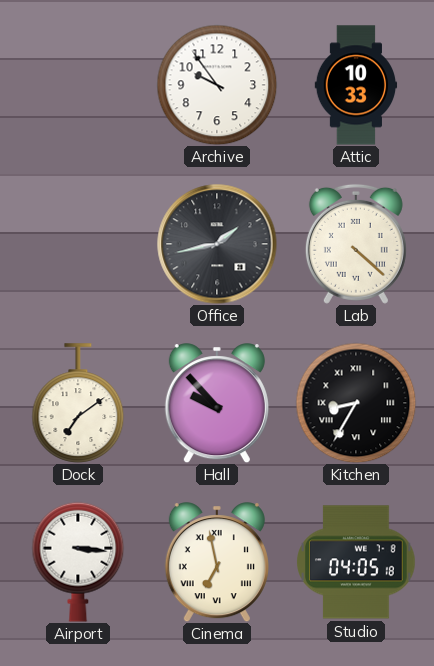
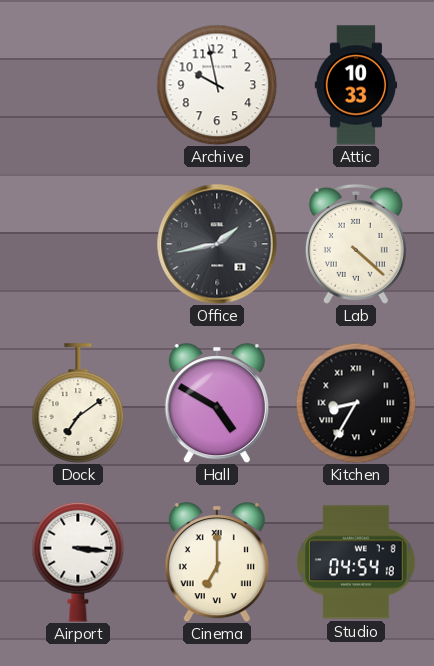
Archive: 9:54 -> 9:58 (217, 85)
Hall: 9:53 -> 4:50 (217, 403)
Cinema: 6:58 -> 7:00 (217, 562)
Studio: 04:05 -> 04:54 (356, 562)
